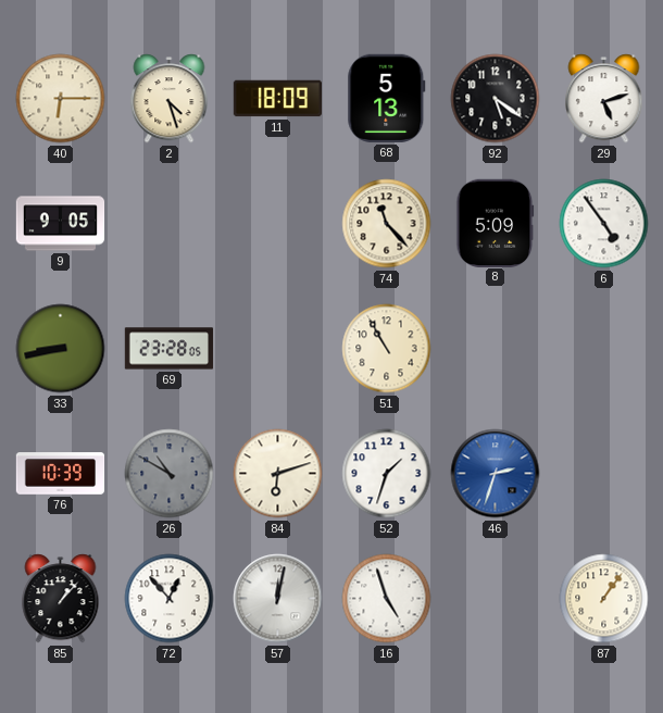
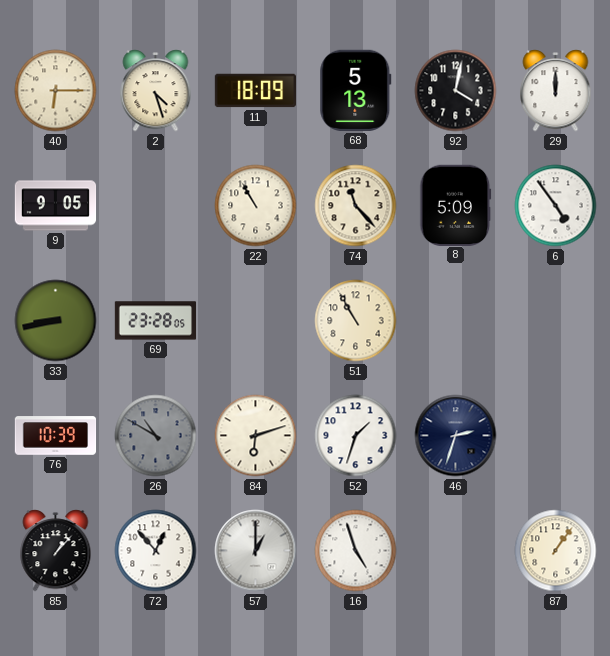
92: 5:21 -> 4:02 (456, 91)
29: 5:12 -> 12:00 (556, 91)
22: none -> 10:55 (256, 206)
46 dial: blue -> navy (456, 436)
57: 12:02 -> 1:00 (256, 551)
